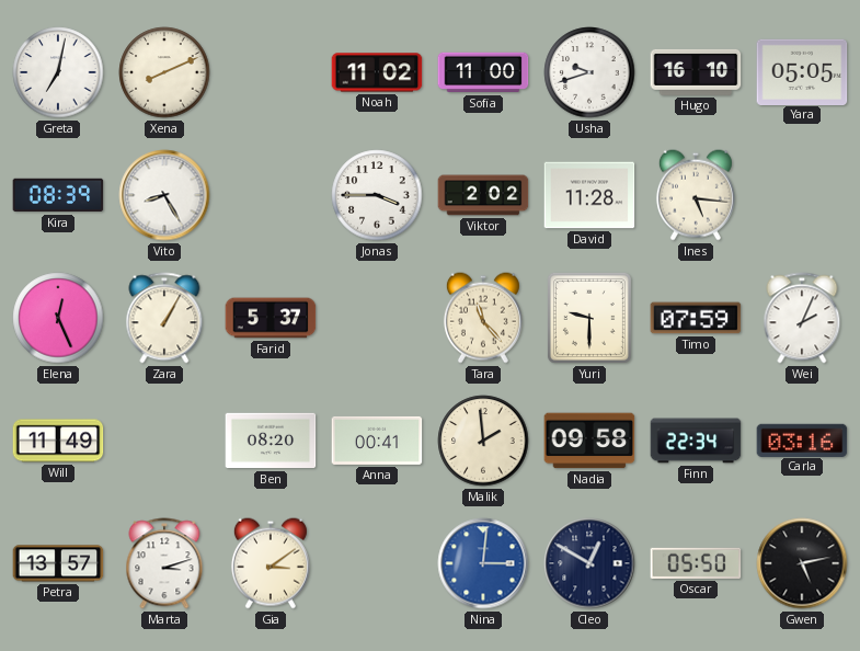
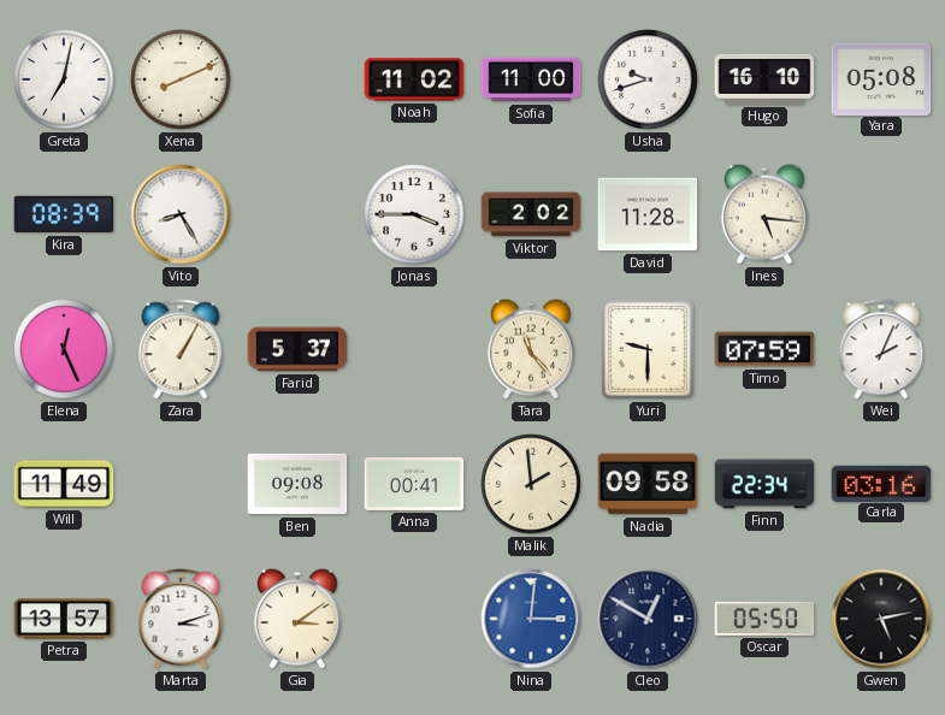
Yara: 05:05 -> 05:08 (881, 78)
Ben: 08:20 -> 09:08 (297, 484)
